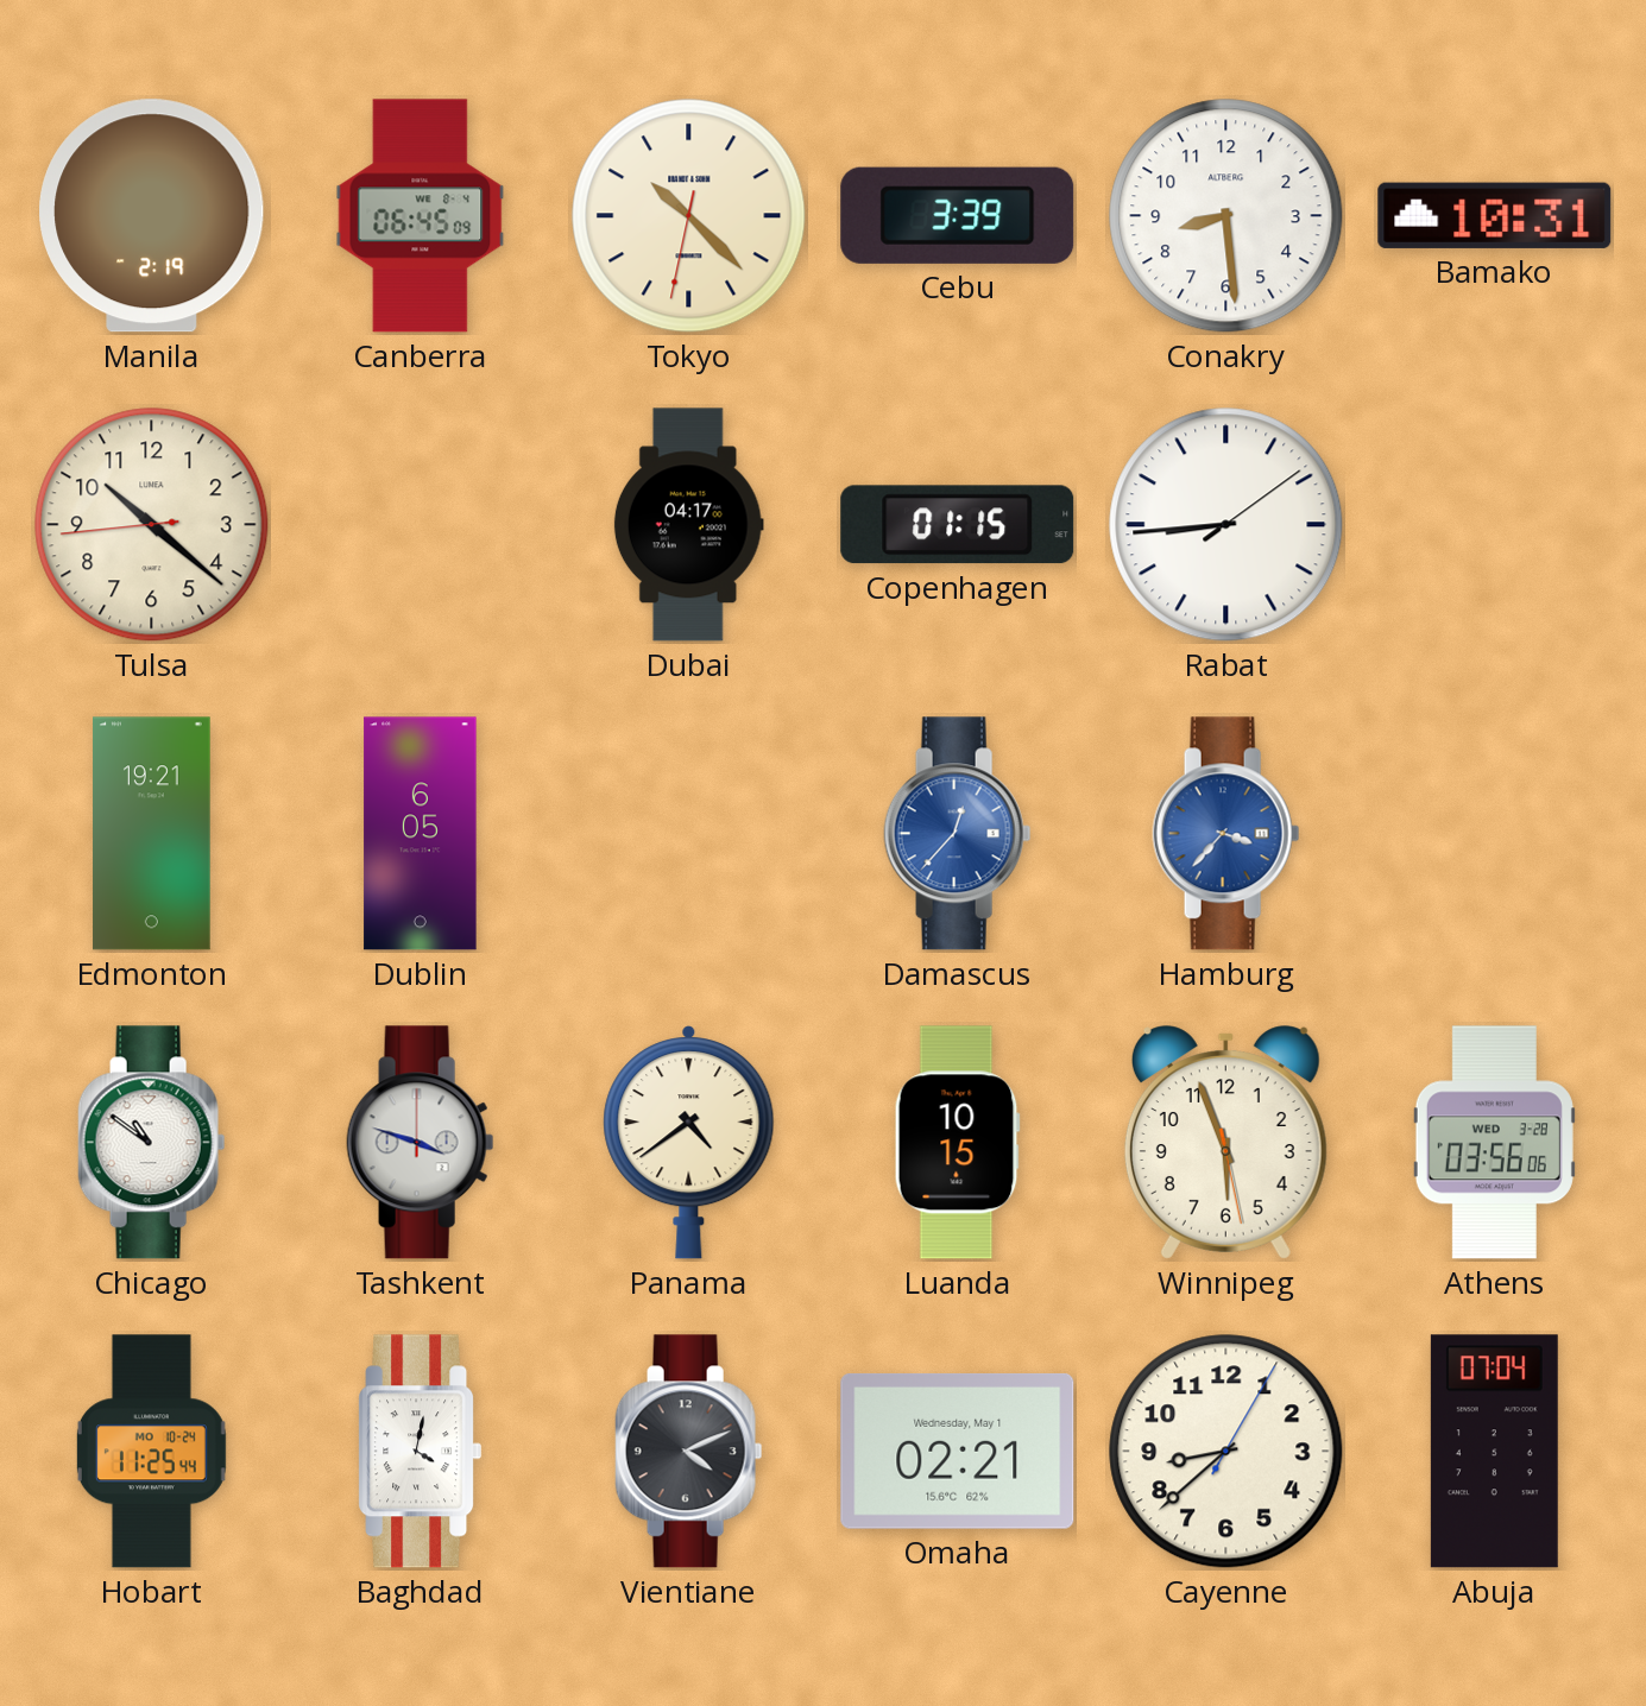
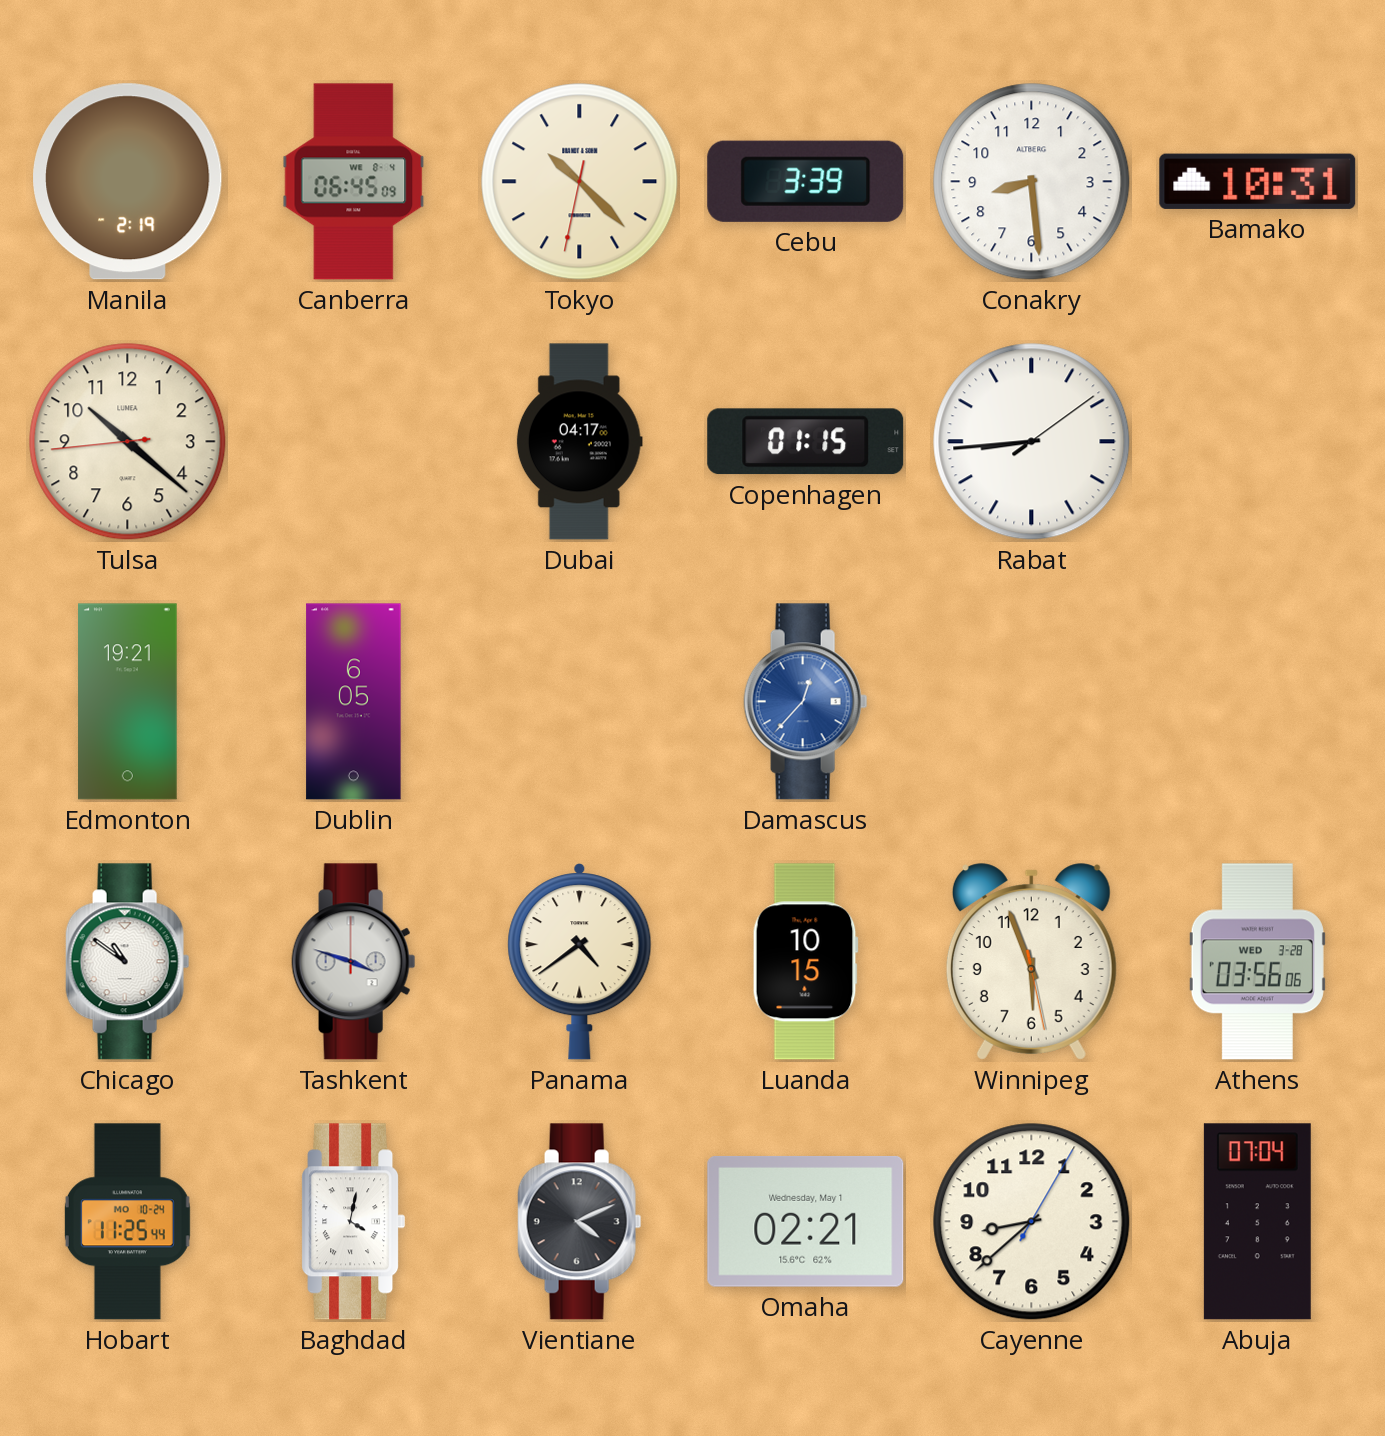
Hamburg: 3:37 -> none (1226, 834)
